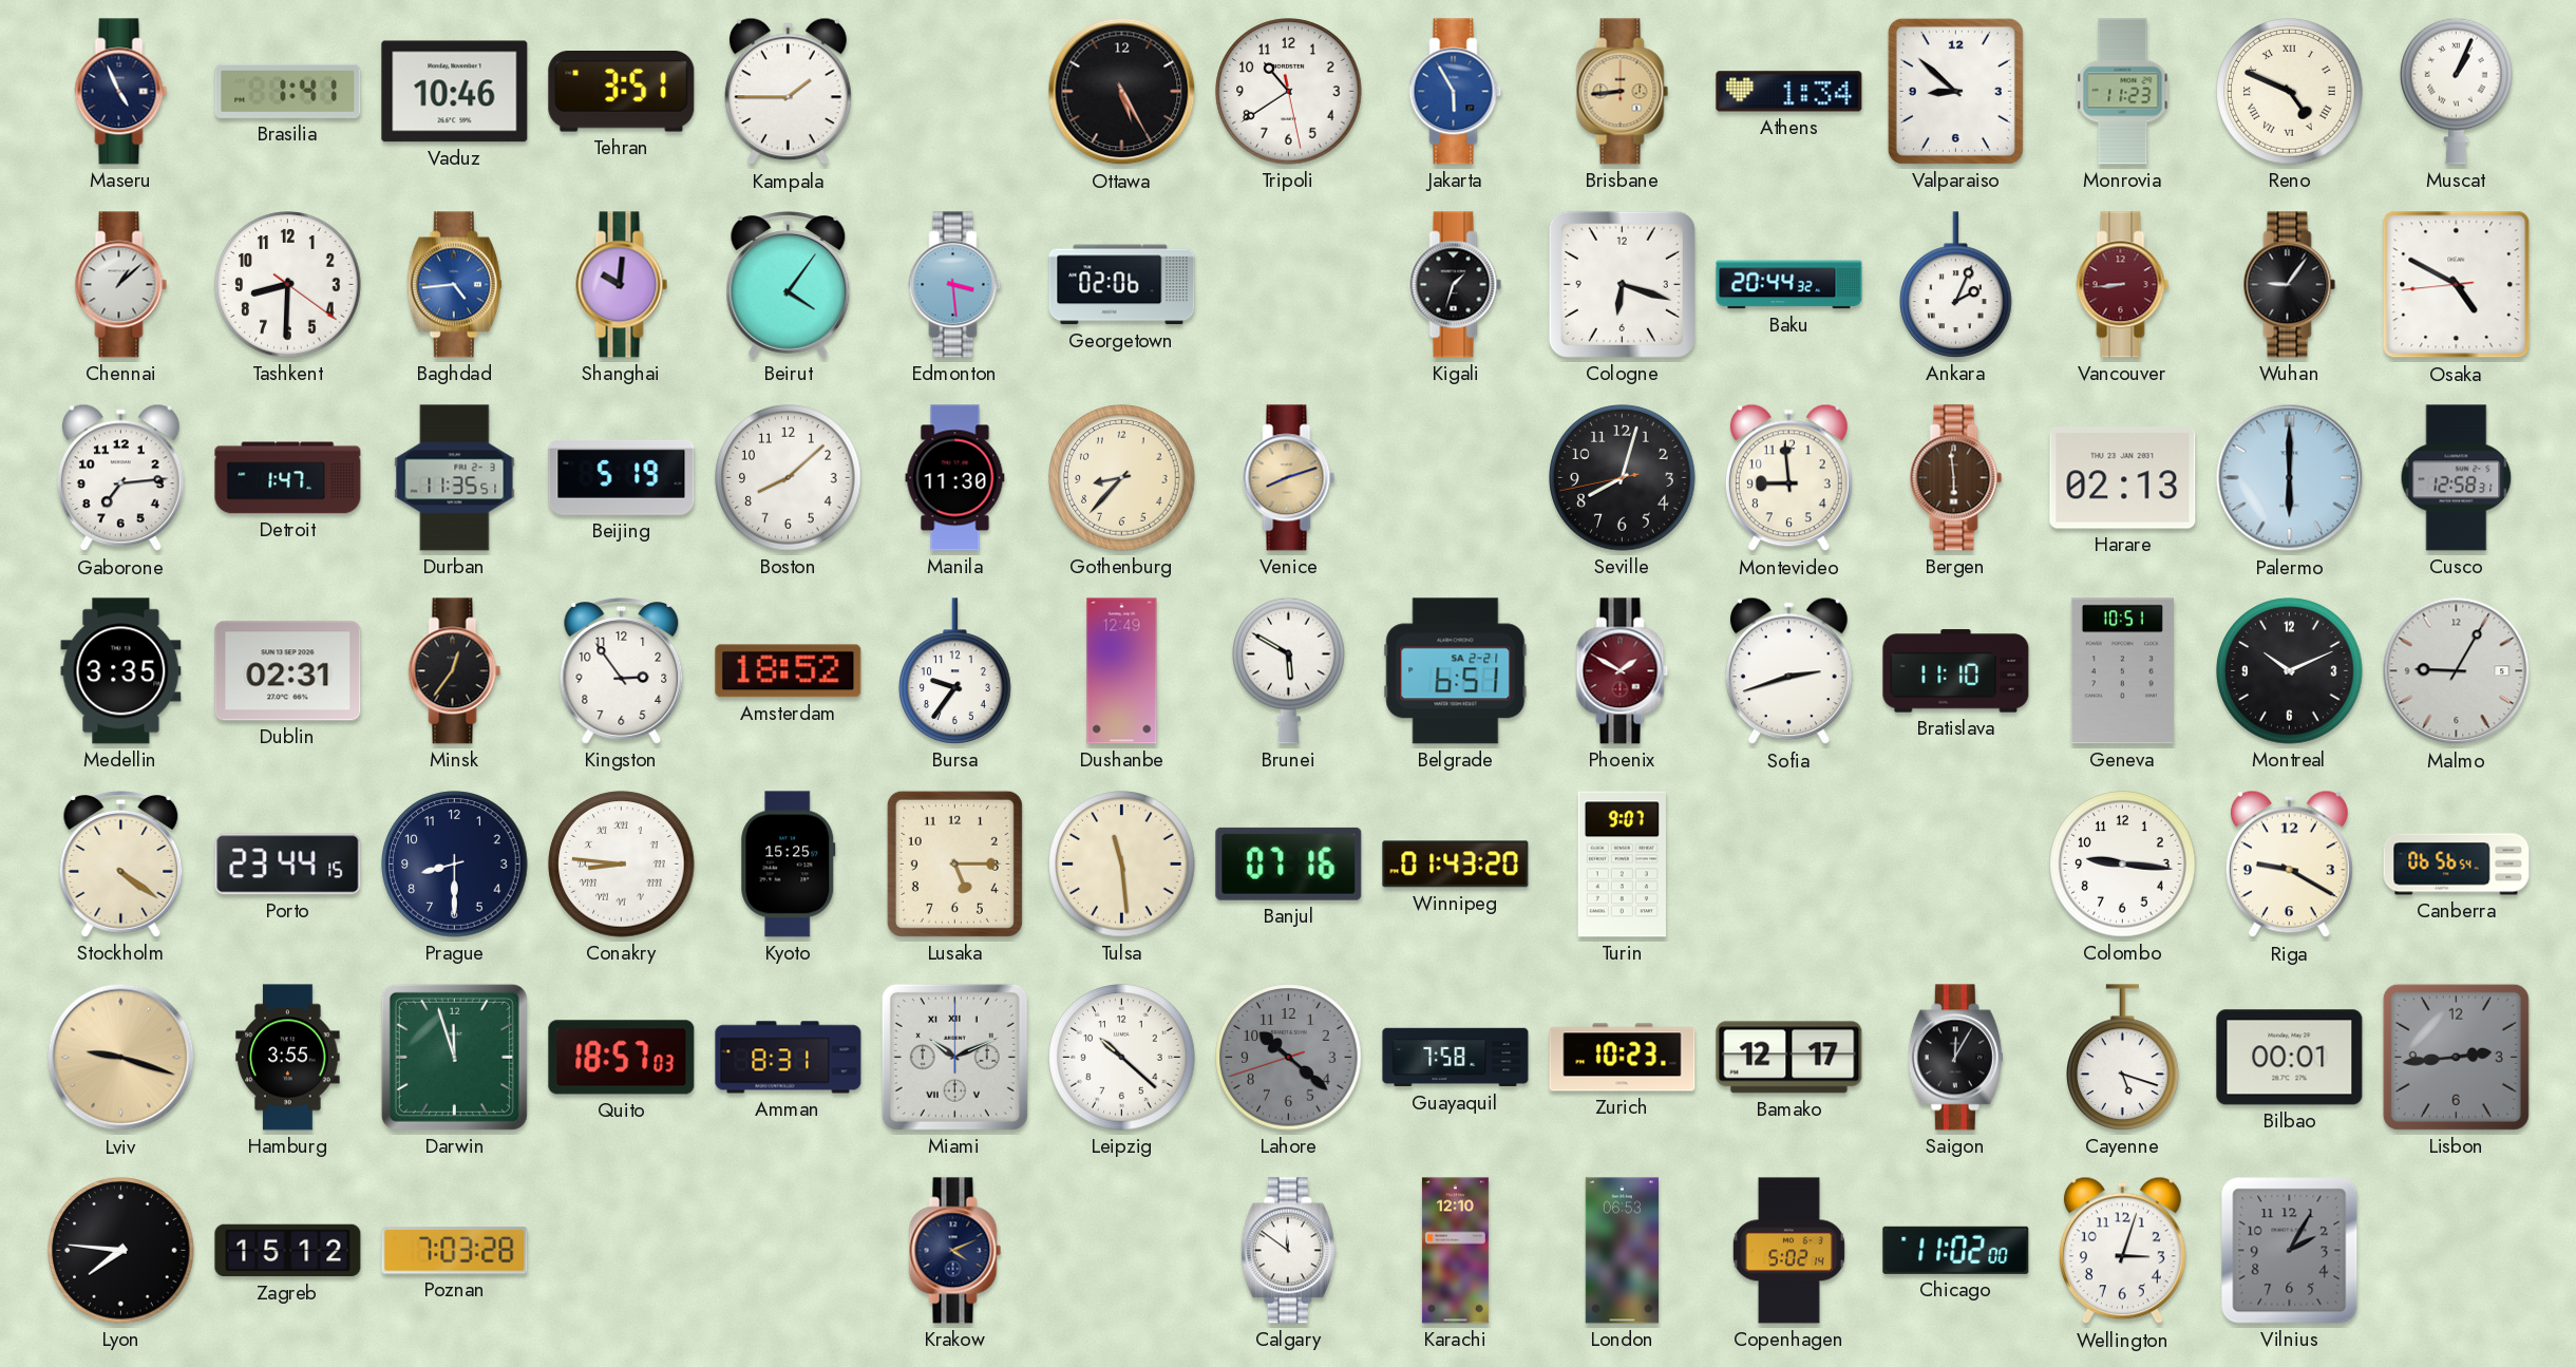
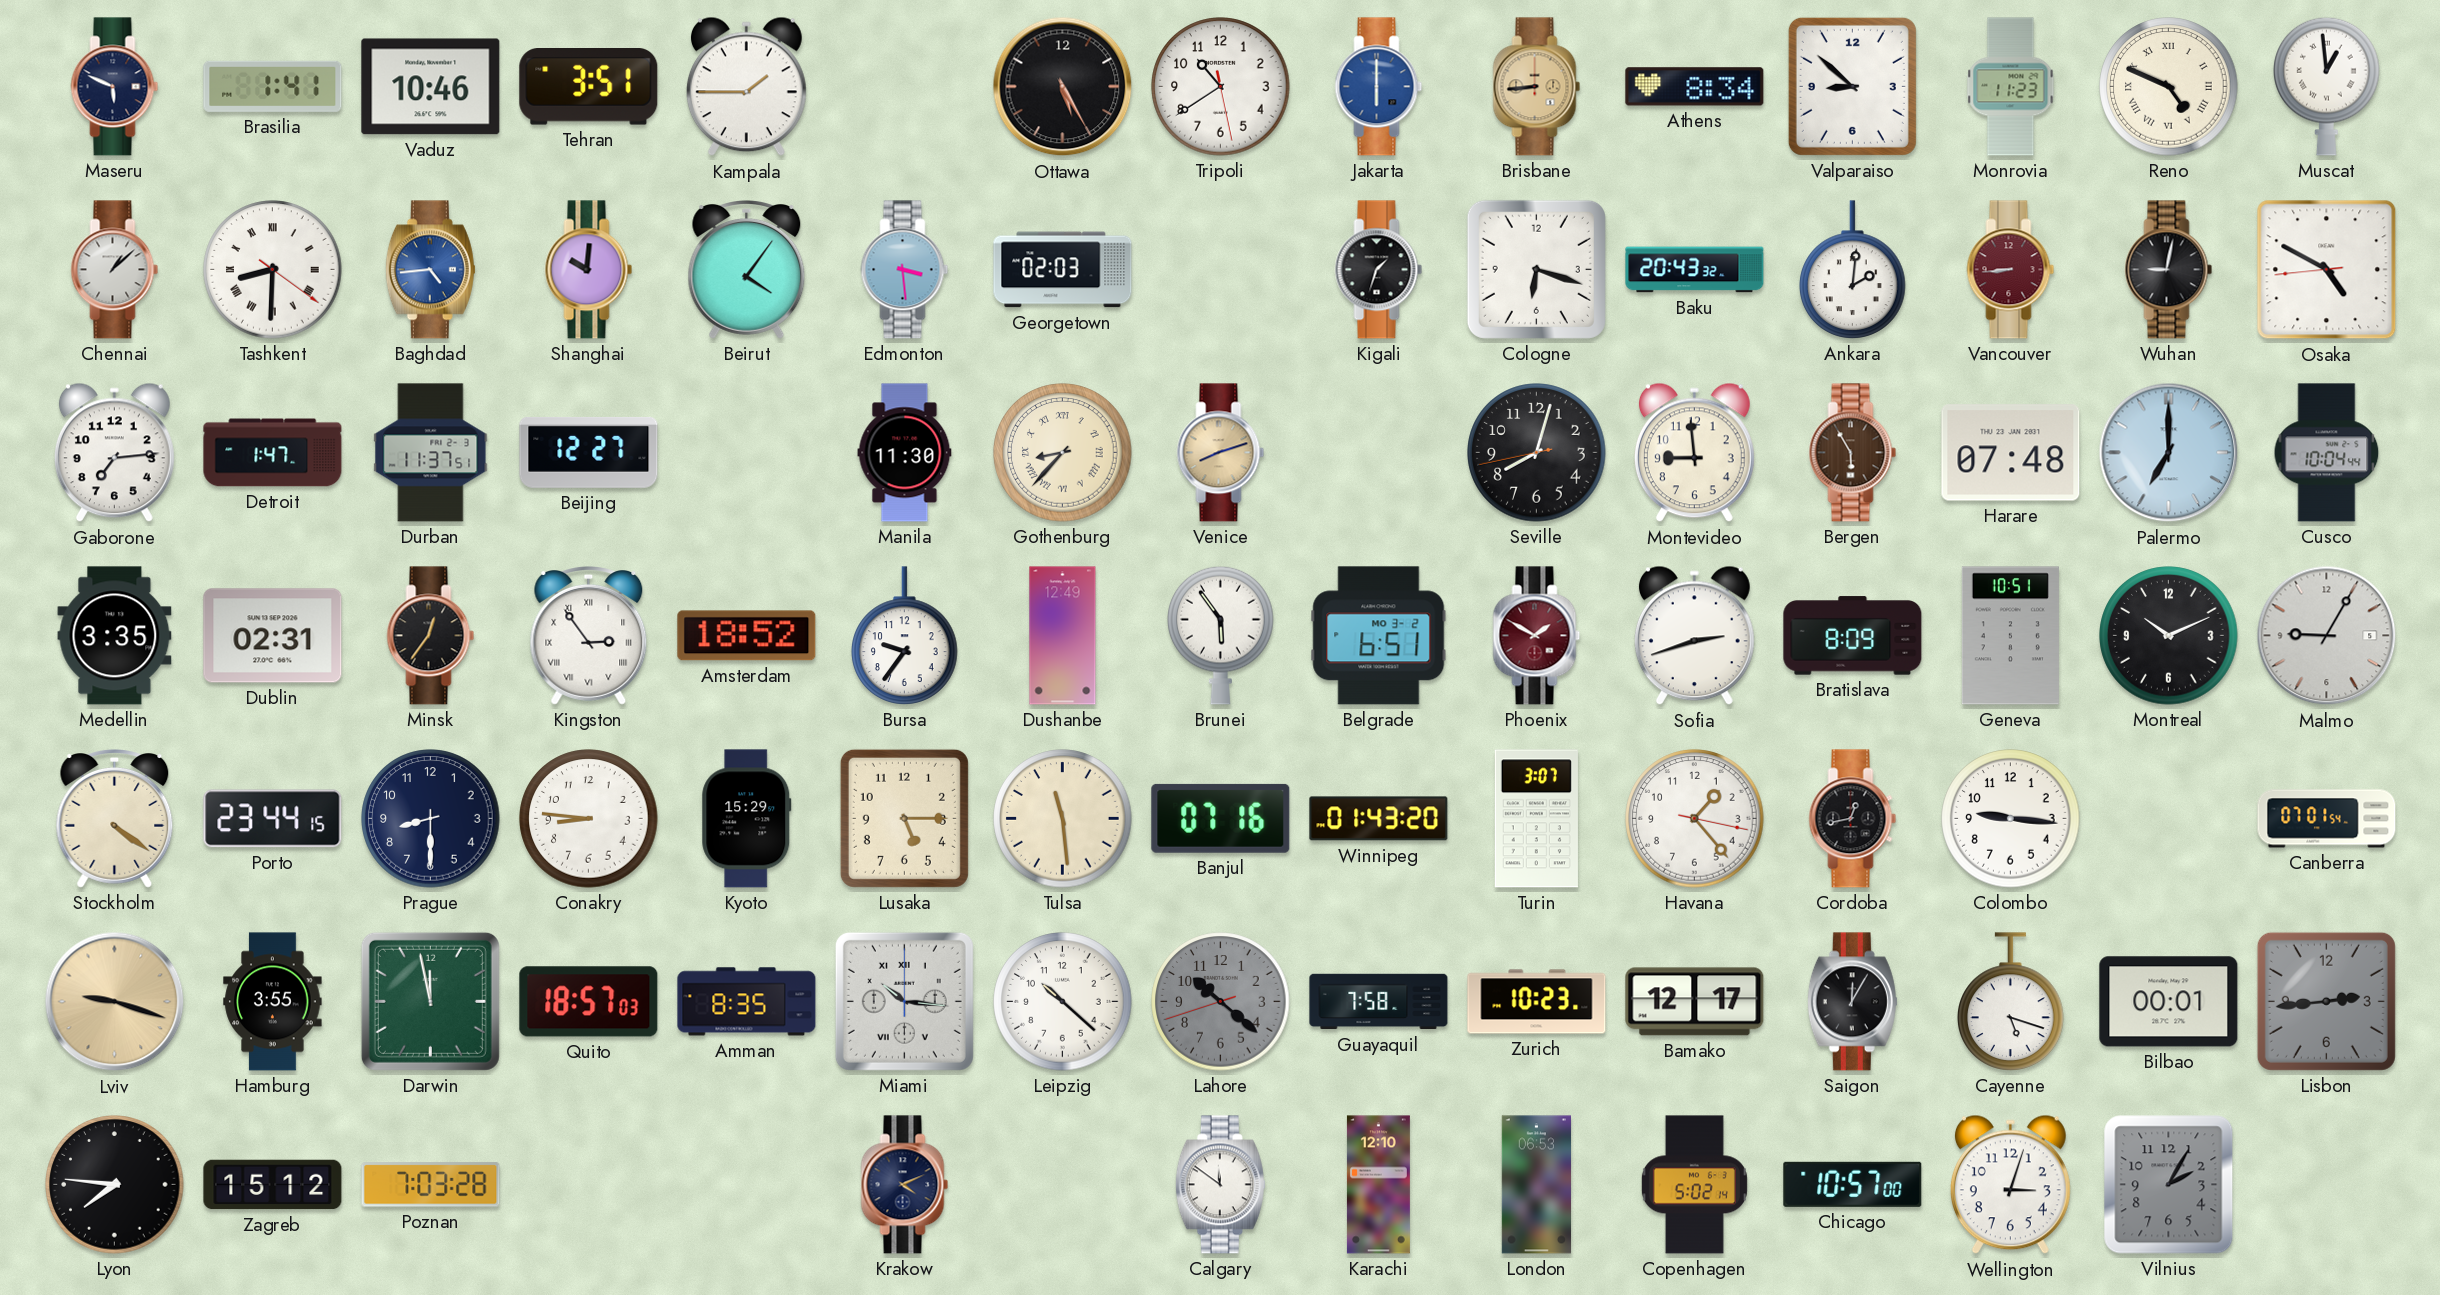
Maseru: 4:56 -> 5:49 (115, 87)
Jakarta: 5:55 -> 6:00 (1379, 87)
Athens: 1:34 -> 8:34 (1695, 87)
Muscat: 1:04 -> 12:59 (2327, 86)
Tashkent numerals: Arabic -> Roman (273, 270)
Georgetown: 02:06 -> 02:03 (1063, 270)
Baku: 20:44 -> 20:43 (1695, 270)
Ankara: 2:04 -> 2:01 (1853, 270)
Wuhan: 9:06 -> 9:02 (2169, 270)
Durban: 11:35 -> 11:37 (431, 453)
Beijing: 5:19 -> 12:27 (589, 452)
Boston: 8:08 -> none (789, 478)
Gothenburg numerals: Arabic -> Roman (1063, 453)
Bergen: 5:59 -> 5:55 (1853, 453)
Harare: 02:13 -> 07:48 (2011, 453)
Palermo: 6:00 -> 7:00 (2169, 453)
Cusco: 12:58 -> 10:04 (2327, 453)
Kingston numerals: Arabic -> Roman (589, 636)
Brunei: 5:50 -> 5:54 (1221, 635)
Belgrade date: SA 2-21 -> MO 3-2 (1379, 636)
Bratislava: 11:10 -> 8:09 (1853, 636)
Conakry numerals: Roman -> Arabic (589, 819)
Kyoto: 15:25 -> 15:29 (747, 819)
Turin: 9:07 -> 3:07 (1536, 819)
Havana: none -> 1:23 (1695, 819)
Cordoba: none -> 12:43 (1853, 819)
Riga: 9:20 -> none (2289, 865)
Canberra: 06:56 -> 07:01 (2327, 819)
Darwin: 11:57 -> 11:58 (430, 1001)
Amman: 8:31 -> 8:35 (747, 1002)
Miami: 10:11 -> 10:16 (904, 1001)
Chicago: 11:02 -> 10:57 (1853, 1184)
